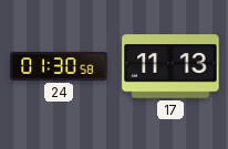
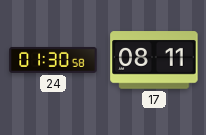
17: 11:13 -> 08:11 (154, 60)
